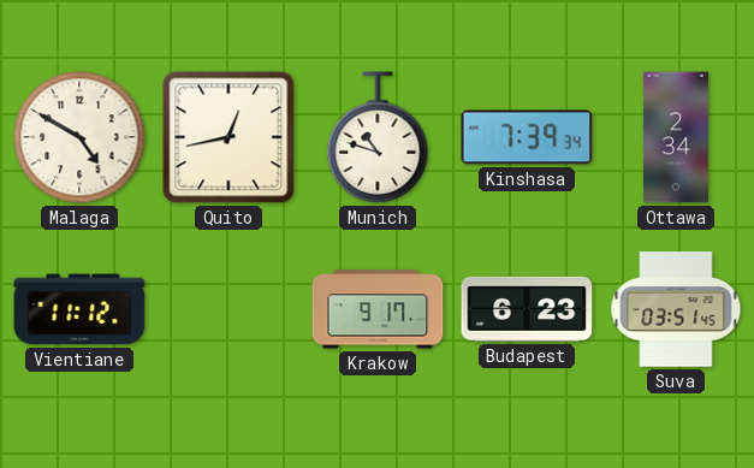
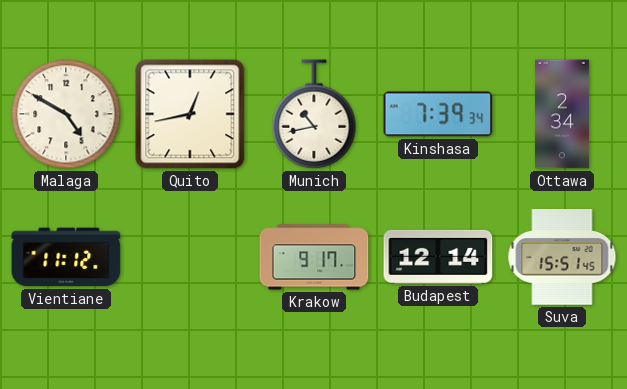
Munich: 10:48 -> 10:43 (314, 114)
Budapest: 6:23 -> 12:14 (438, 257)
Suva: 03:51 -> 15:51 (562, 258)
